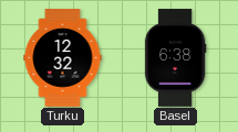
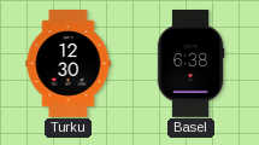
Turku: 12:32 -> 12:30 (69, 64)
